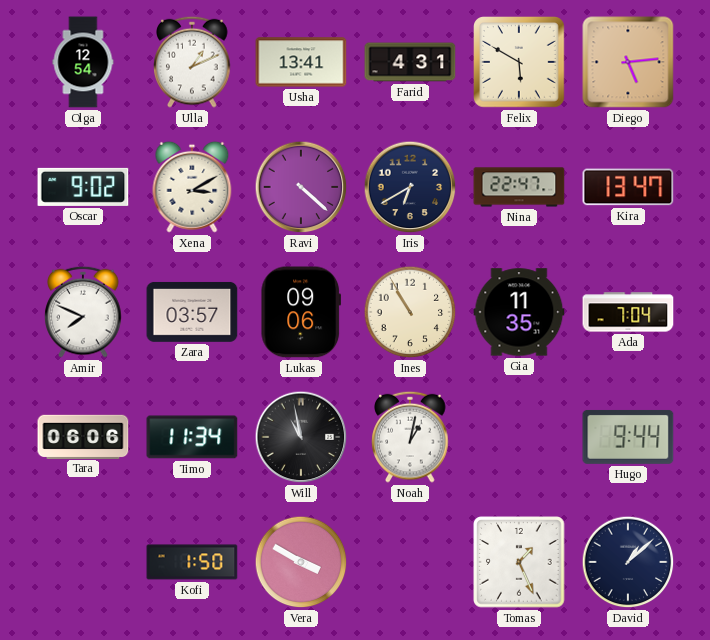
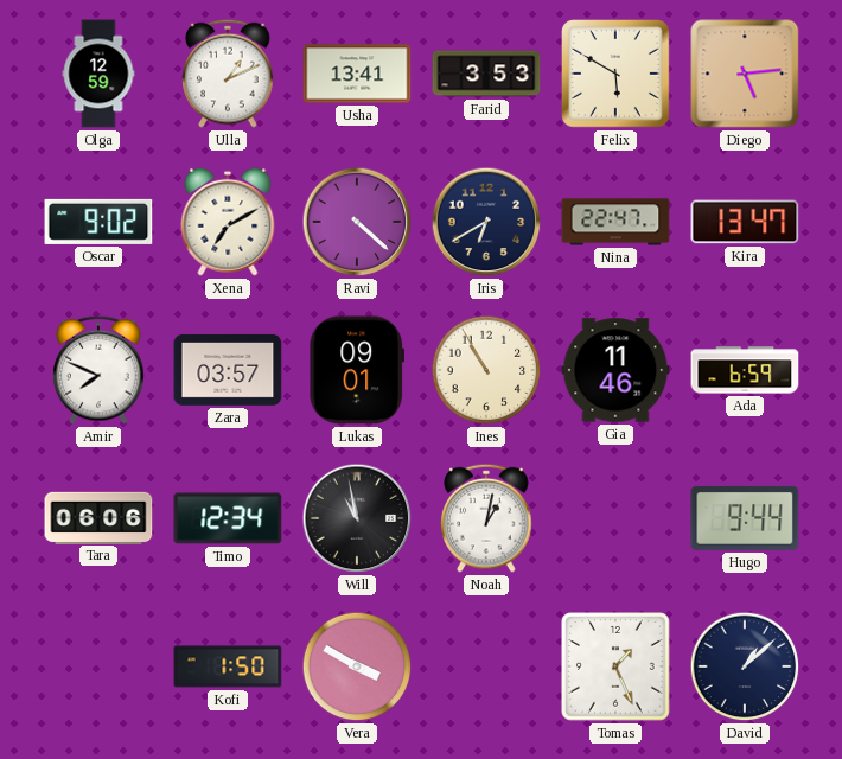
Olga: 12:54 -> 12:59 (98, 74)
Farid: 4:31 -> 3:53 (486, 74)
Xena: 3:10 -> 7:10 (228, 222)
Lukas: 09:06 -> 09:01 (356, 370)
Gia: 11:35 -> 11:46 (615, 370)
Ada: 7:04 -> 6:59 (745, 370)
Timo: 11:34 -> 12:34 (228, 518)
